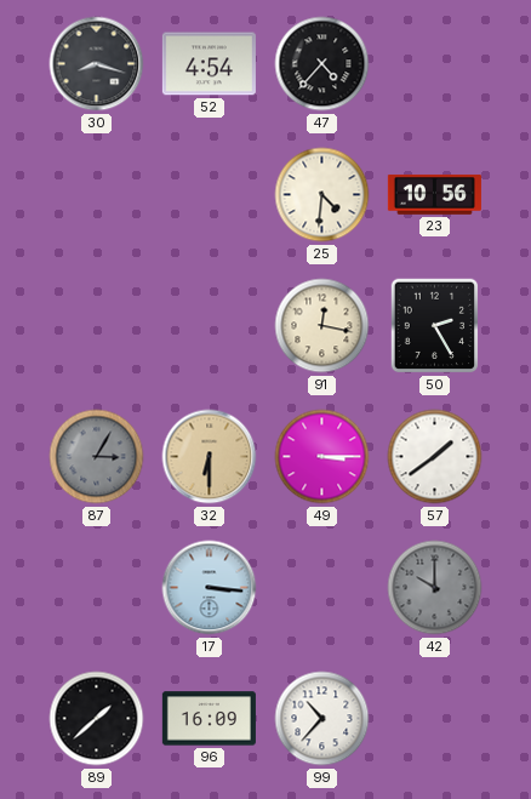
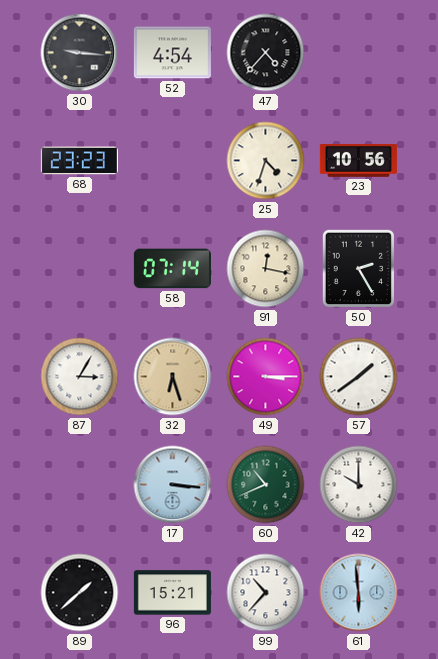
30: 8:18 -> 9:16 (80, 53)
68: none -> 23:23 (79, 161)
25: 4:31 -> 4:33 (266, 161)
58: none -> 07:14 (172, 269)
87 dial: grey -> white (80, 377)
32: 6:30 -> 6:27 (173, 377)
60: none -> 10:41 (266, 485)
42 dial: grey -> white (359, 485)
96: 16:09 -> 15:21 (172, 593)
61: none -> 5:59 (359, 593)
